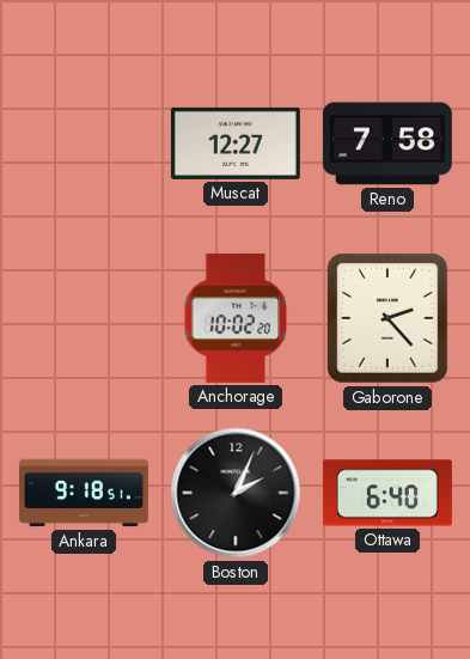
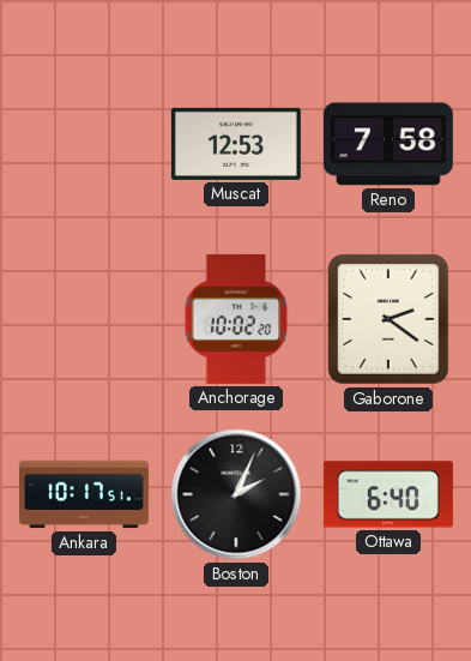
Muscat: 12:27 -> 12:53 (236, 144)
Gaborone: 2:23 -> 2:21 (388, 319)
Ankara: 9:18 -> 10:17 (84, 494)
